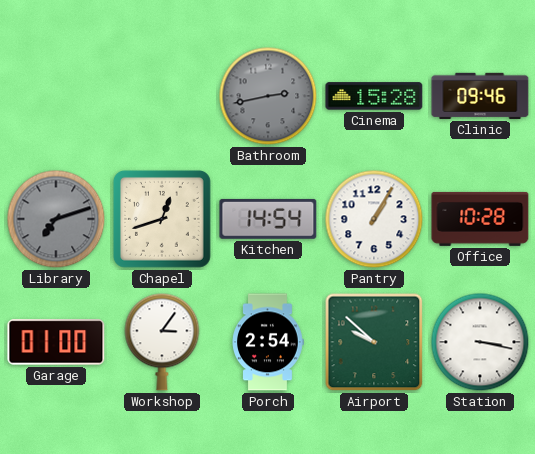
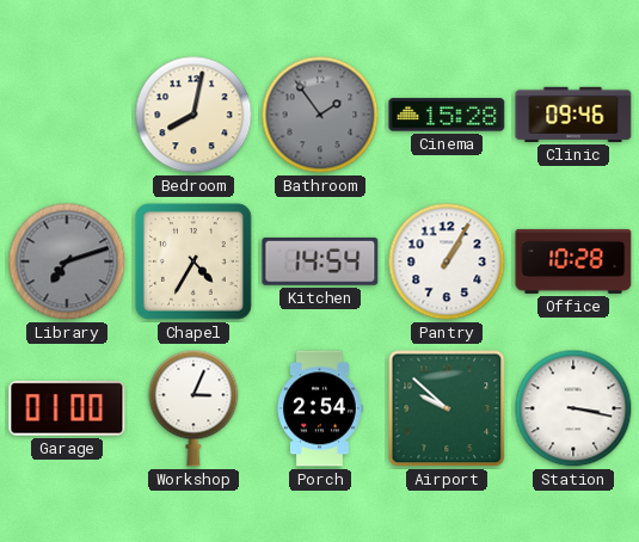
Bedroom: none -> 8:02 (193, 115)
Bathroom: 2:43 -> 1:54 (320, 115)
Chapel: 12:42 -> 4:35 (193, 261)
Workshop: 3:06 -> 3:04 (193, 408)
